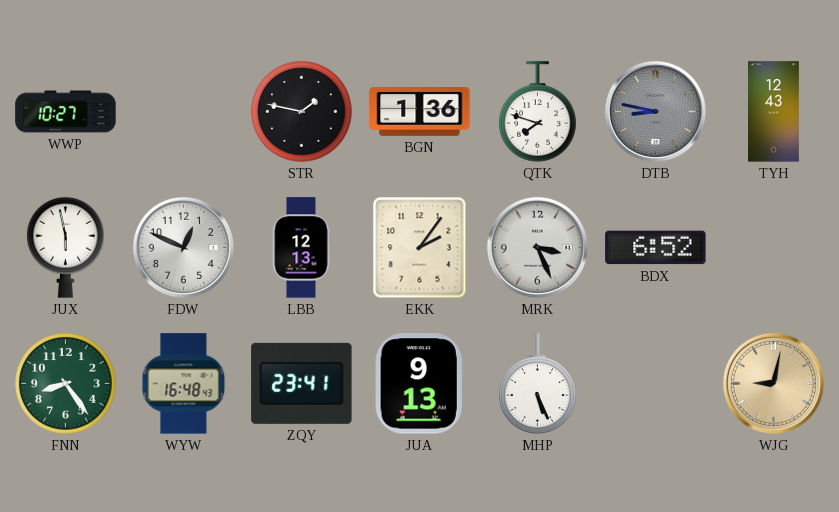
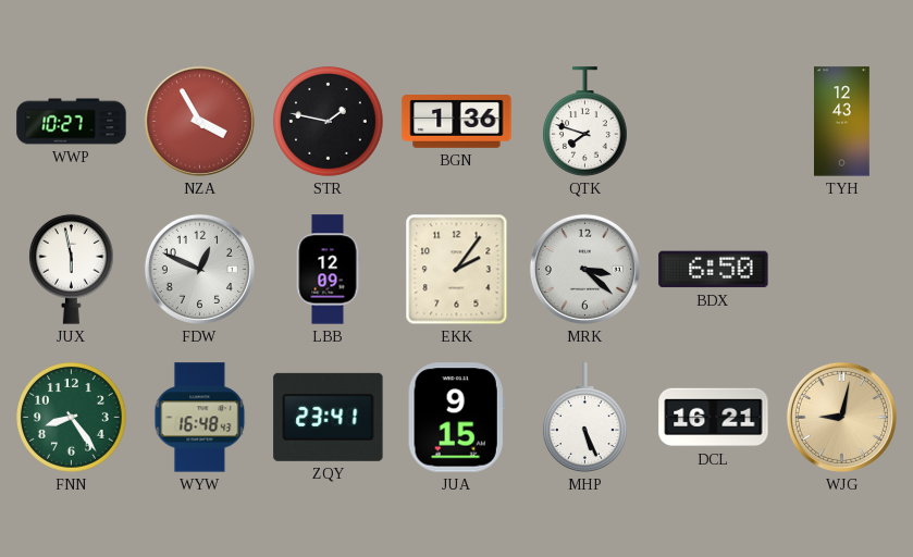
NZA: none -> 3:55 (199, 121)
DTB: 8:47 -> none (655, 111)
LBB: 12:13 -> 12:09 (328, 270)
MRK: 3:26 -> 3:22 (584, 269)
BDX: 6:52 -> 6:50 (714, 270)
JUA: 9:13 -> 9:15 (456, 418)
DCL: none -> 16:21 (714, 418)
